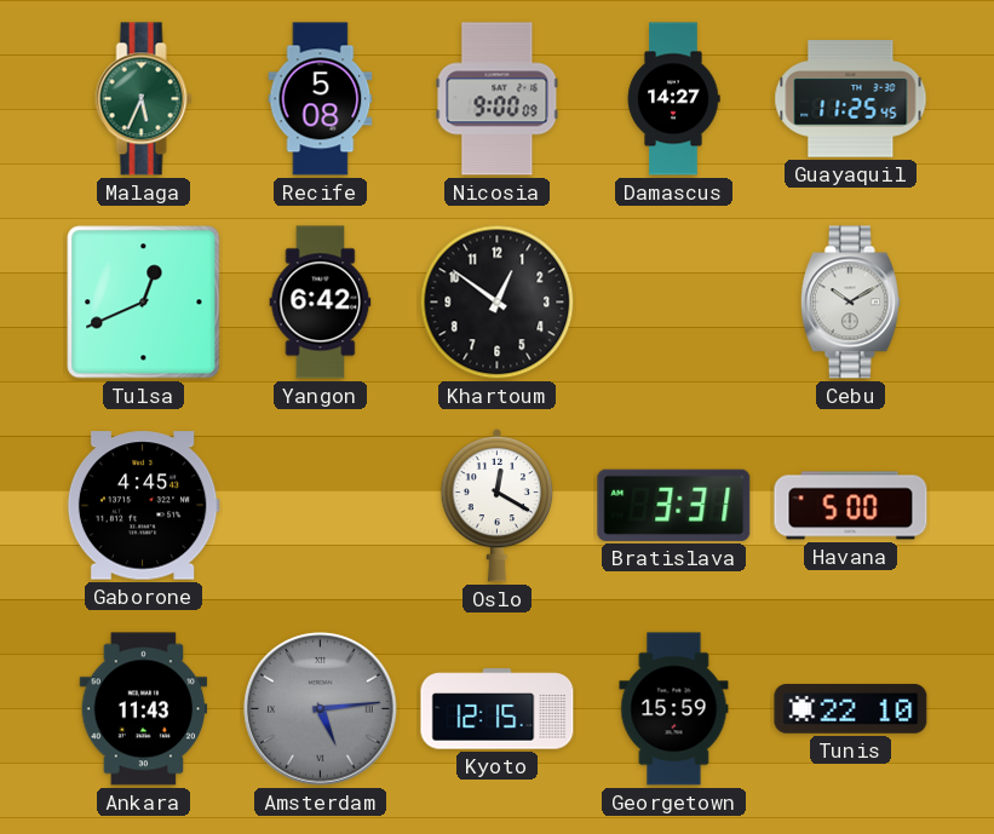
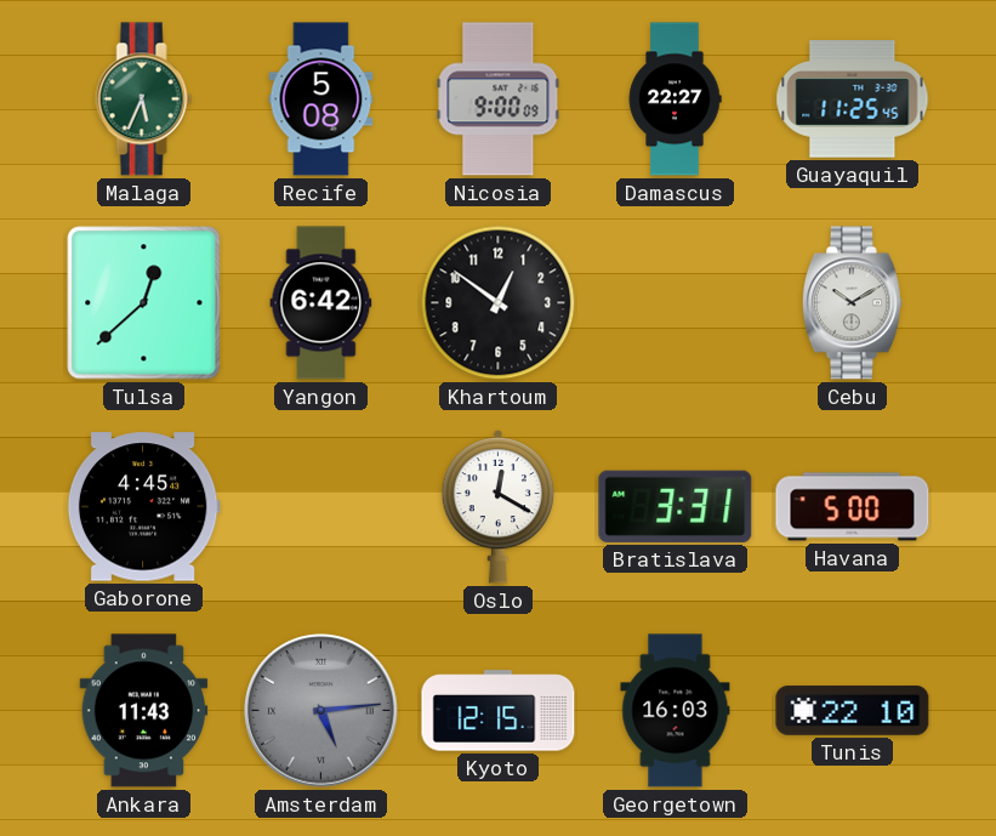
Damascus: 14:27 -> 22:27 (675, 99)
Tulsa: 12:41 -> 12:38 (144, 303)
Georgetown: 15:59 -> 16:03 (676, 711)
